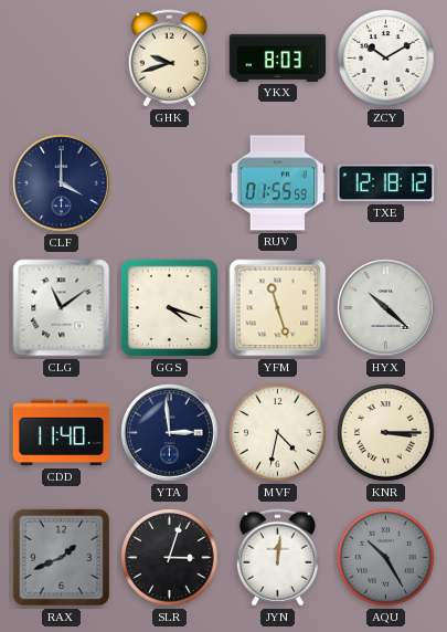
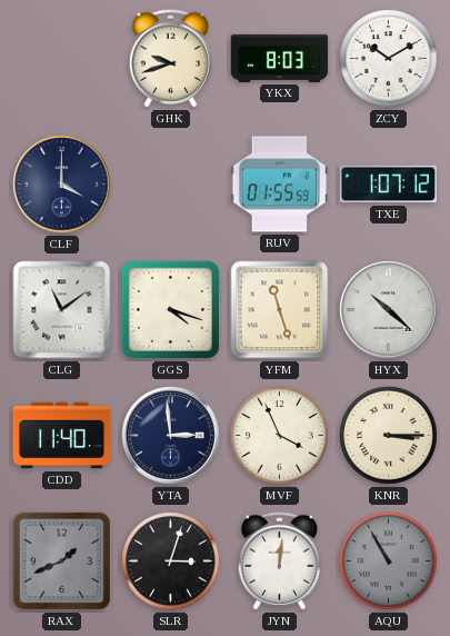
TXE: 12:18 -> 1:07 (389, 185)
MVF: 4:32 -> 3:56 (280, 436)
AQU: 10:25 -> 10:55 (389, 562)
